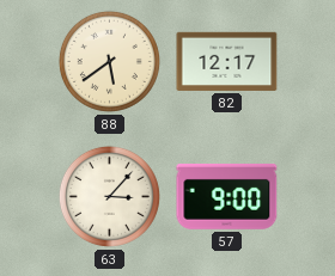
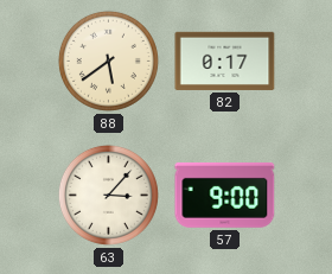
82: 12:17 -> 0:17 (225, 60)
